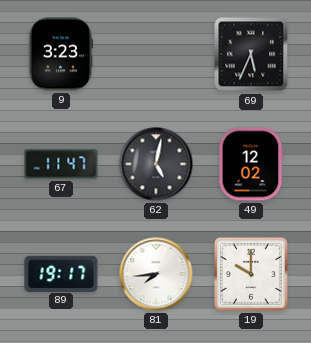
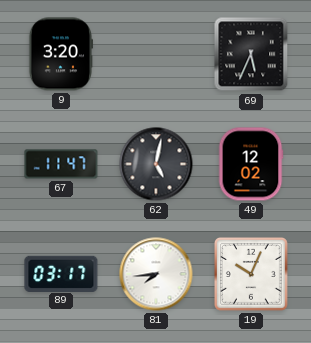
9: 3:23 -> 3:20 (60, 54)
89: 19:17 -> 03:17 (61, 273)
19: 10:00 -> 10:04 (251, 274)
